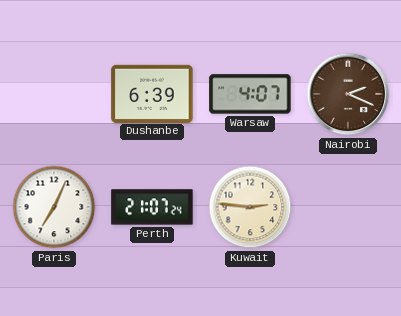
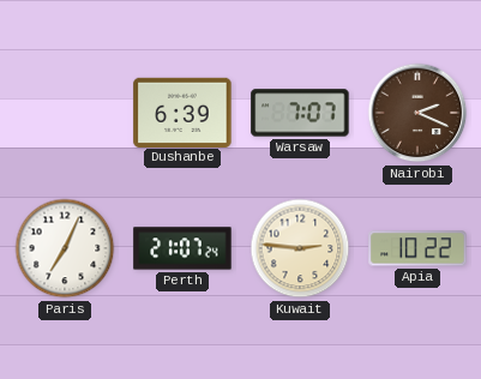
Warsaw: 4:07 -> 7:07 (300, 113)
Apia: none -> 10:22 (417, 248)
